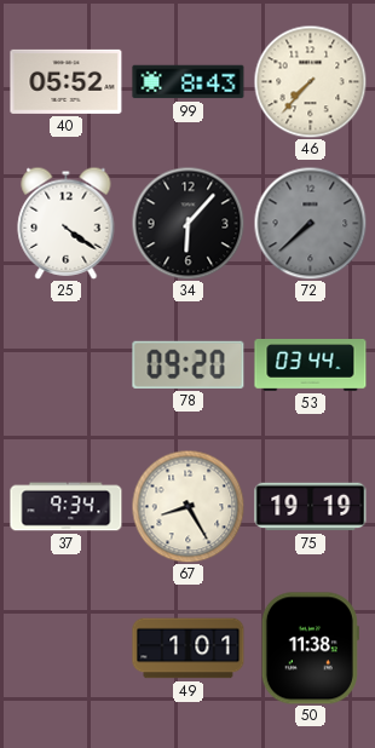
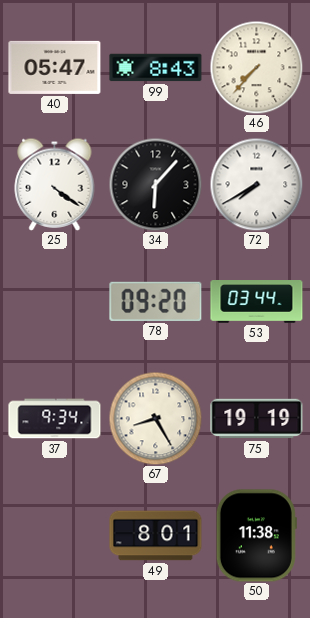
40: 05:52 -> 05:47 (55, 67)
72: 7:38 -> 7:40 (256, 184)
72 dial: grey -> white (256, 184)
49: 1:01 -> 8:01 (156, 536)
